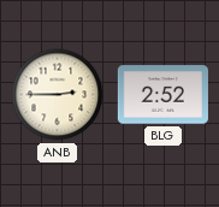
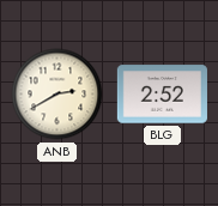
ANB: 2:45 -> 2:40 (57, 95)
